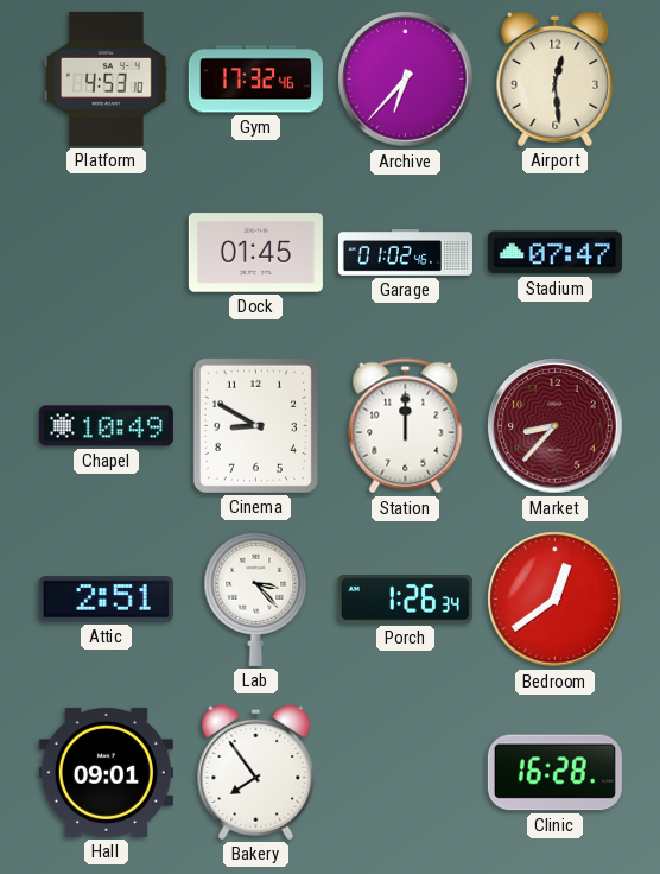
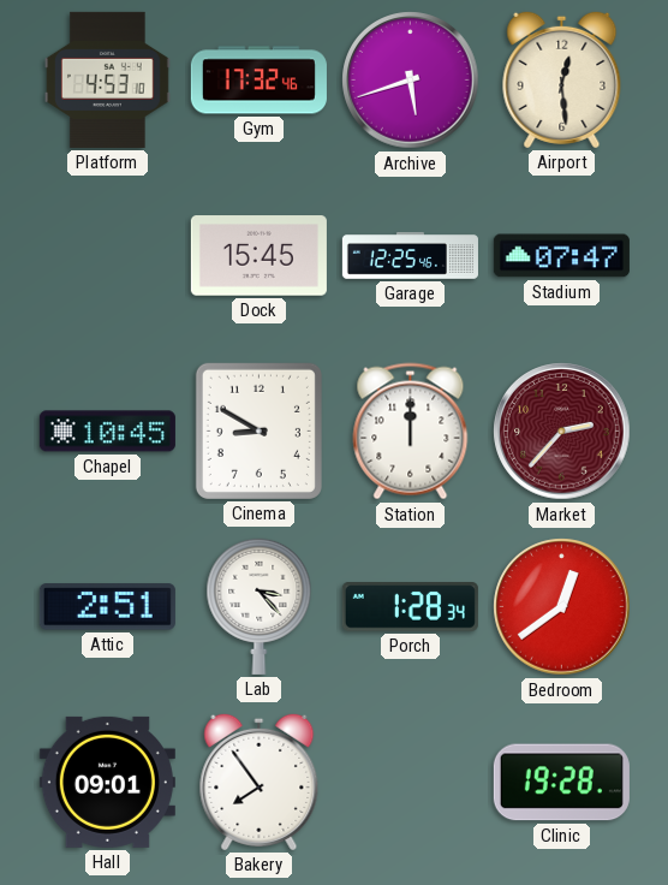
Archive: 6:37 -> 5:42 (411, 81)
Dock: 01:45 -> 15:45 (258, 256)
Garage: 01:02 -> 12:25 (410, 256)
Chapel: 10:49 -> 10:45 (107, 432)
Market: 8:37 -> 2:37 (562, 432)
Porch: 1:26 -> 1:28 (410, 607)
Clinic: 16:28 -> 19:28 (561, 783)
